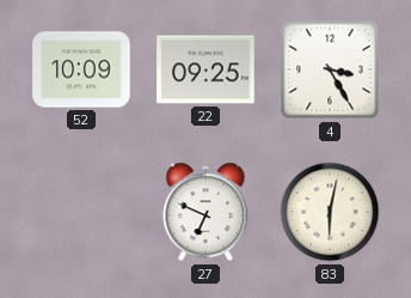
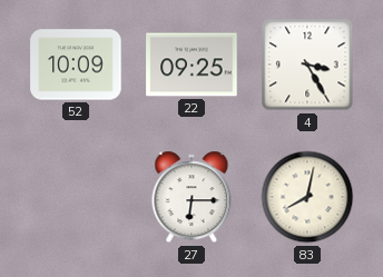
27: 6:49 -> 6:15 (191, 197)
83: 6:02 -> 8:02 (307, 197)
